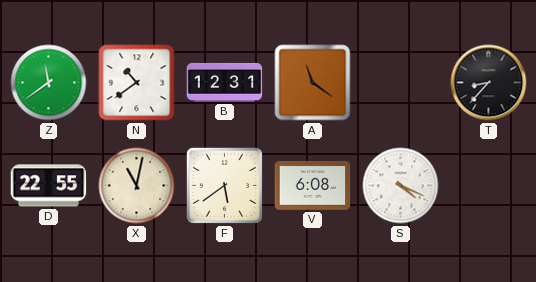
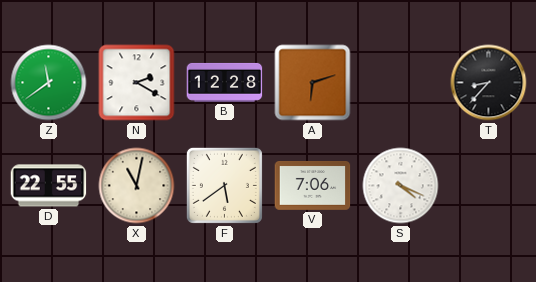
N: 10:39 -> 2:20 (137, 83)
B: 12:31 -> 12:28 (225, 82)
A: 11:21 -> 6:12 (313, 83)
V: 6:08 -> 7:06 (313, 186)
